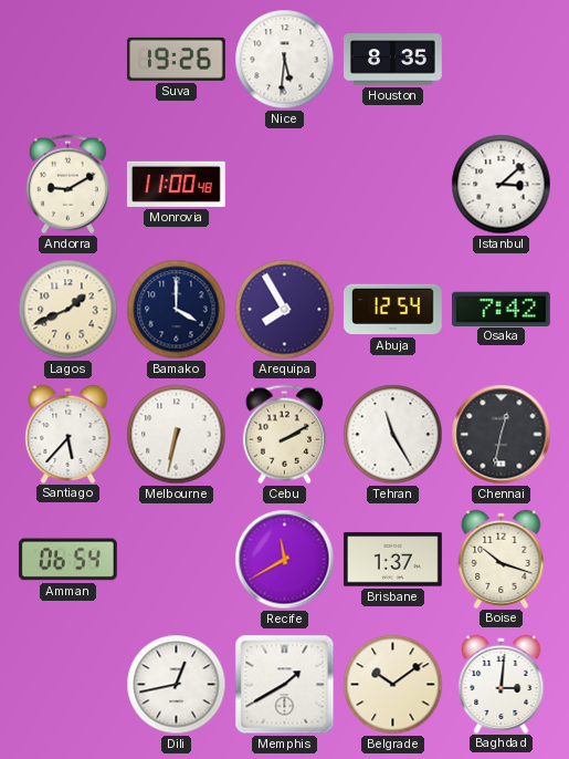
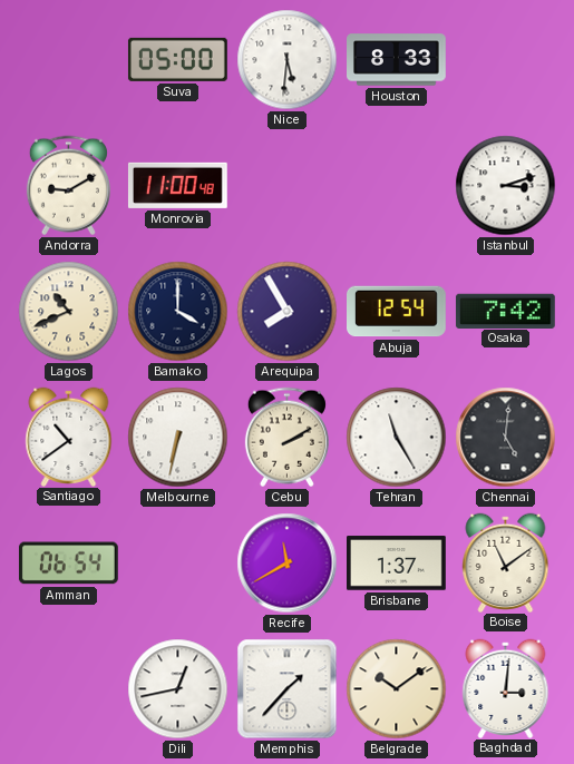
Suva: 19:26 -> 05:00 (177, 59)
Houston: 8:35 -> 8:33 (397, 60)
Istanbul: 3:08 -> 3:12 (506, 186)
Lagos: 1:41 -> 10:41 (69, 312)
Santiago: 5:37 -> 10:39 (69, 437)
Chennai: 12:32 -> 5:01 (506, 438)
Boise: 10:18 -> 11:09 (506, 562)
Memphis: 1:40 -> 1:37 (288, 689)
